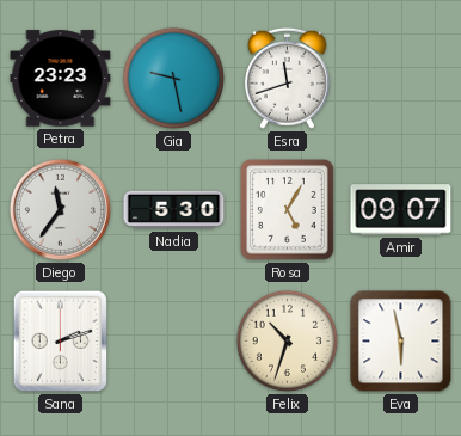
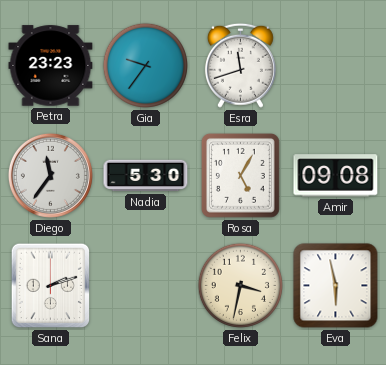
Gia: 9:28 -> 9:36 (145, 65)
Amir: 09:07 -> 09:08 (336, 176)
Felix: 10:33 -> 3:32 (240, 285)
